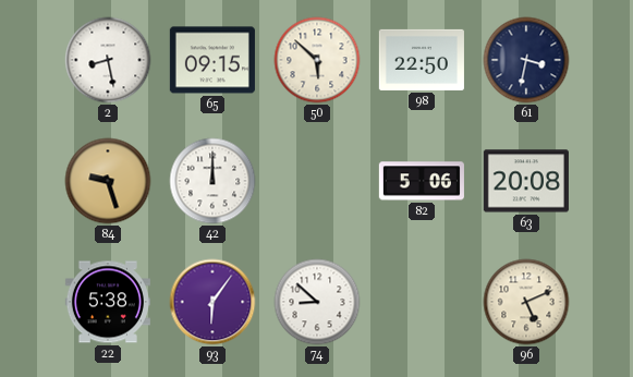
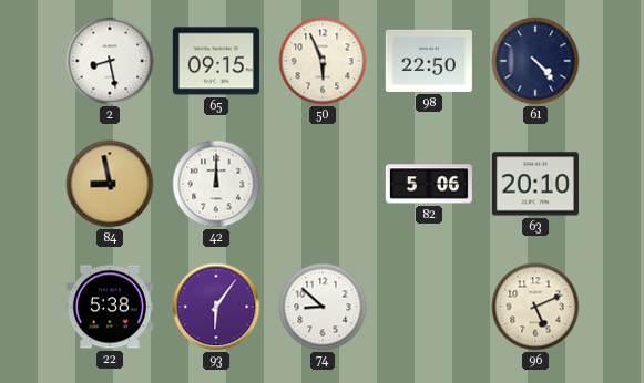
50: 5:52 -> 5:56 (323, 61)
61: 3:32 -> 4:23 (535, 61)
84: 9:27 -> 8:58 (110, 184)
63: 20:08 -> 20:10 (535, 184)
